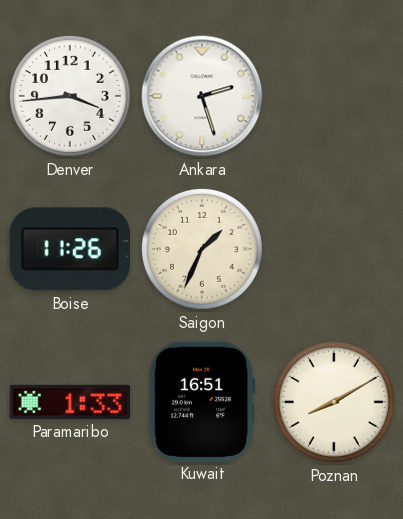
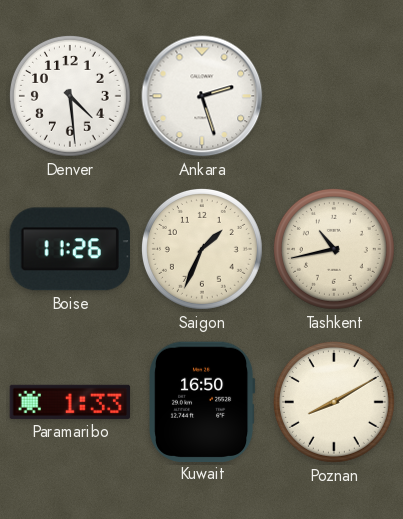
Denver: 3:44 -> 4:29 (70, 96)
Tashkent: none -> 10:43 (334, 249)
Kuwait: 16:51 -> 16:50 (203, 401)
